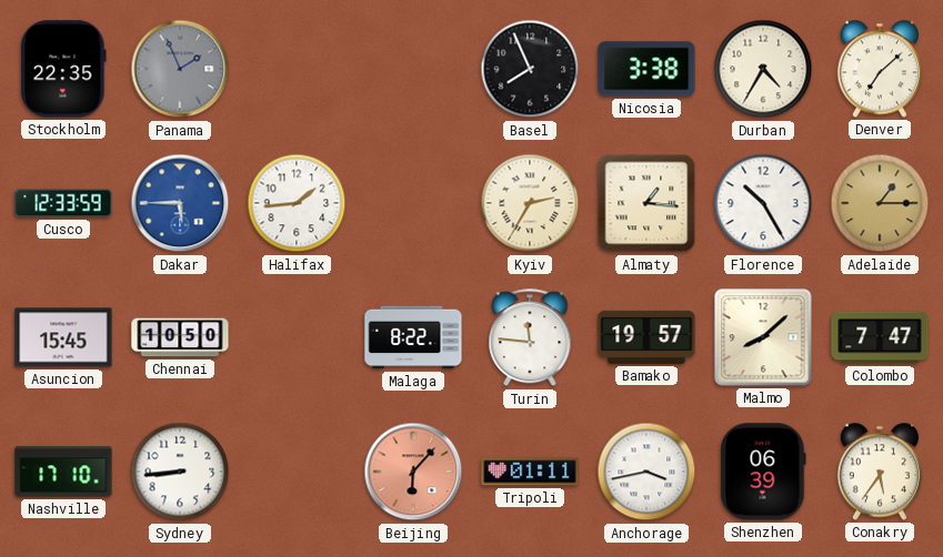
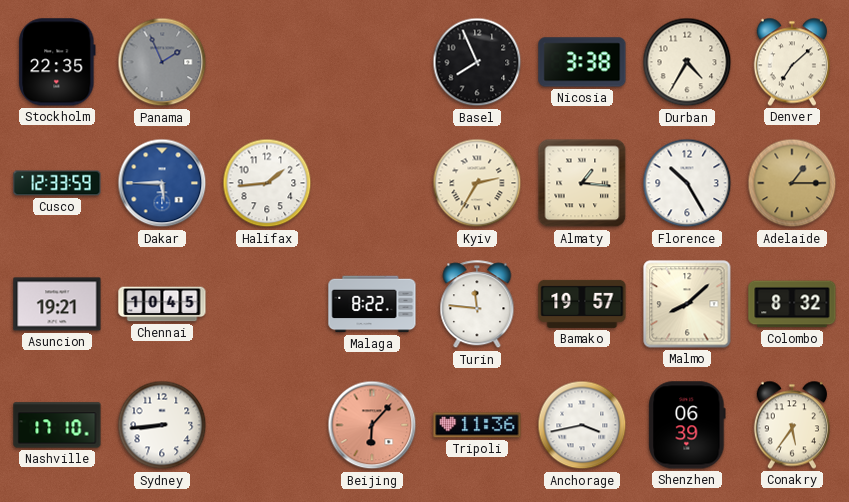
Asuncion: 15:45 -> 19:21 (57, 304)
Chennai: 10:50 -> 10:45 (162, 304)
Colombo: 7:47 -> 8:32 (792, 304)
Tripoli: 01:11 -> 11:36 (477, 425)
